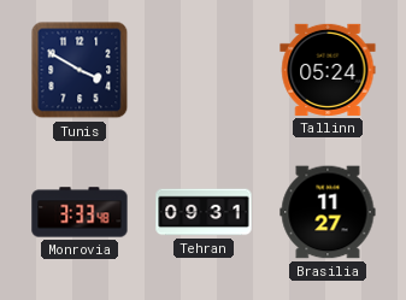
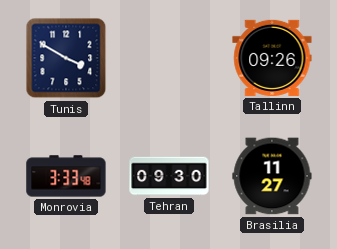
Tallinn: 05:24 -> 09:26 (272, 58)
Tehran: 09:31 -> 09:30 (169, 176)
